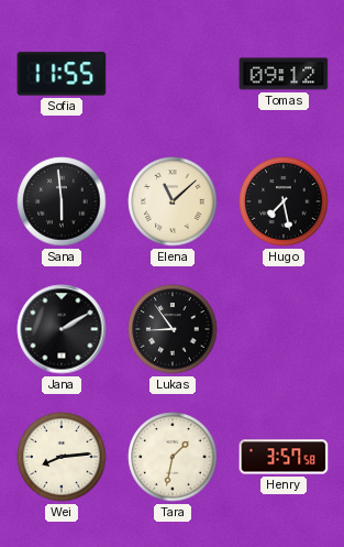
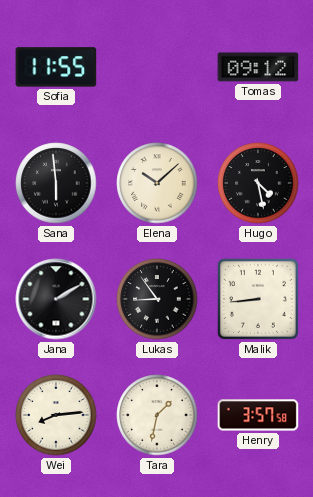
Elena: 11:08 -> 10:08 (157, 183)
Hugo: 7:28 -> 4:28 (258, 183)
Malik: none -> 8:44 (258, 299)
